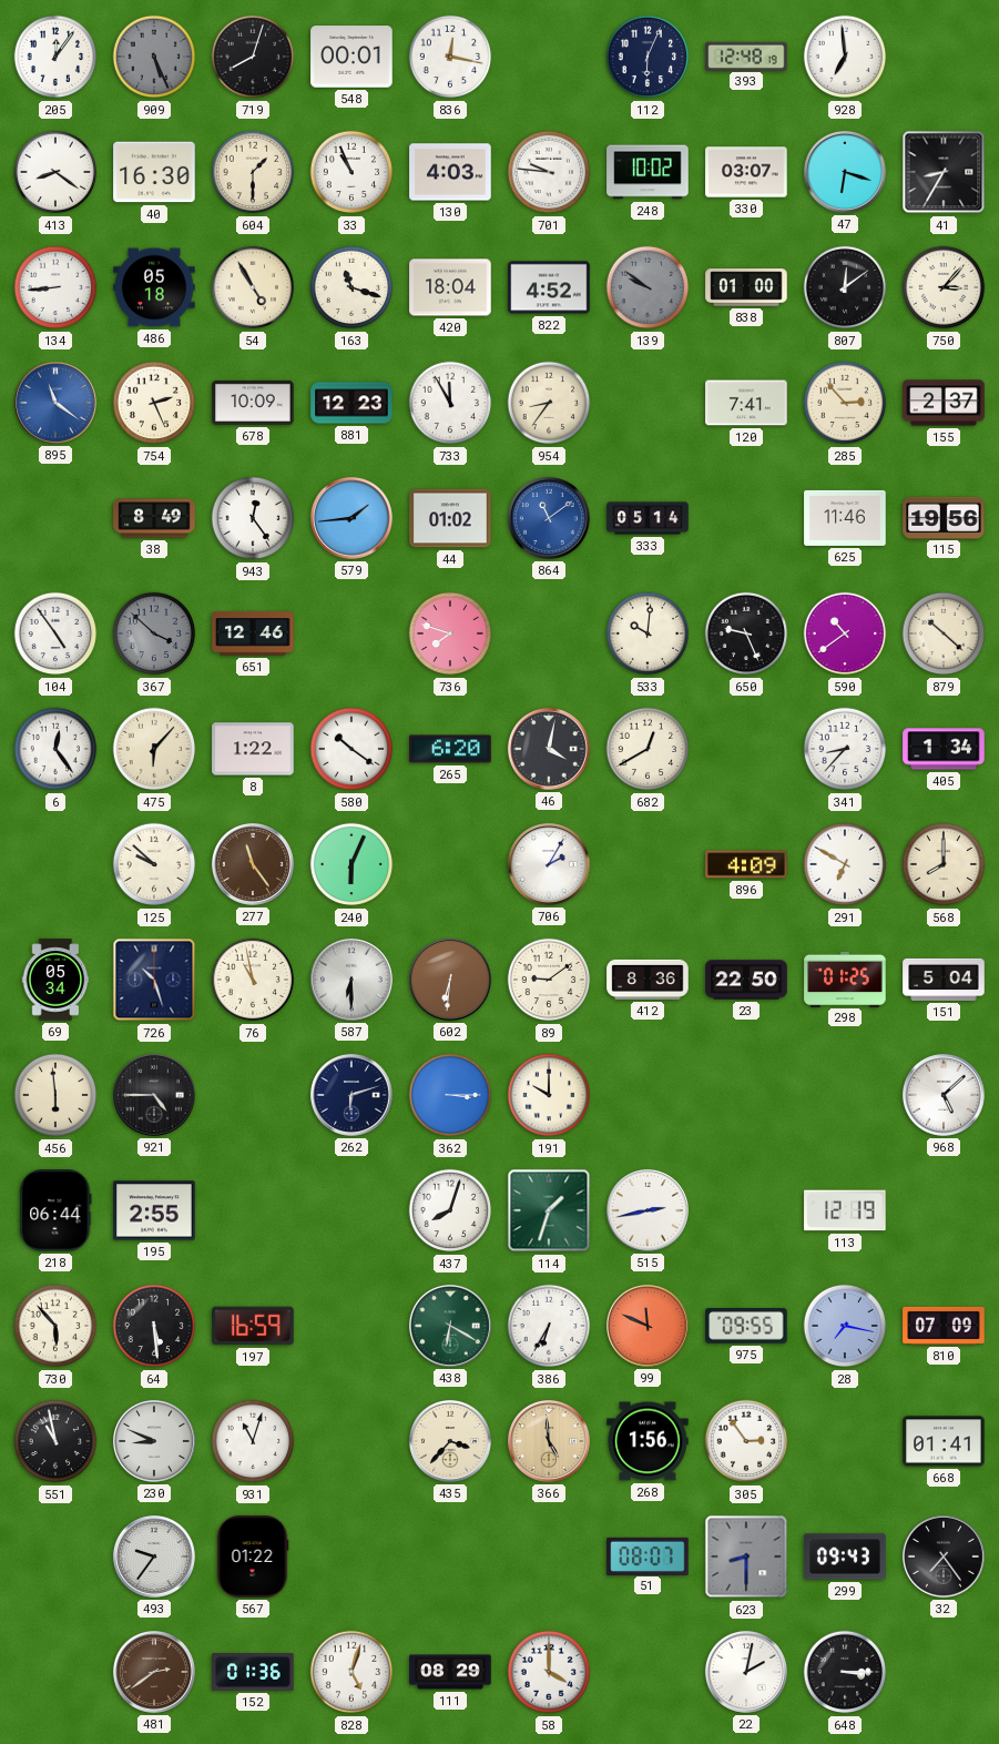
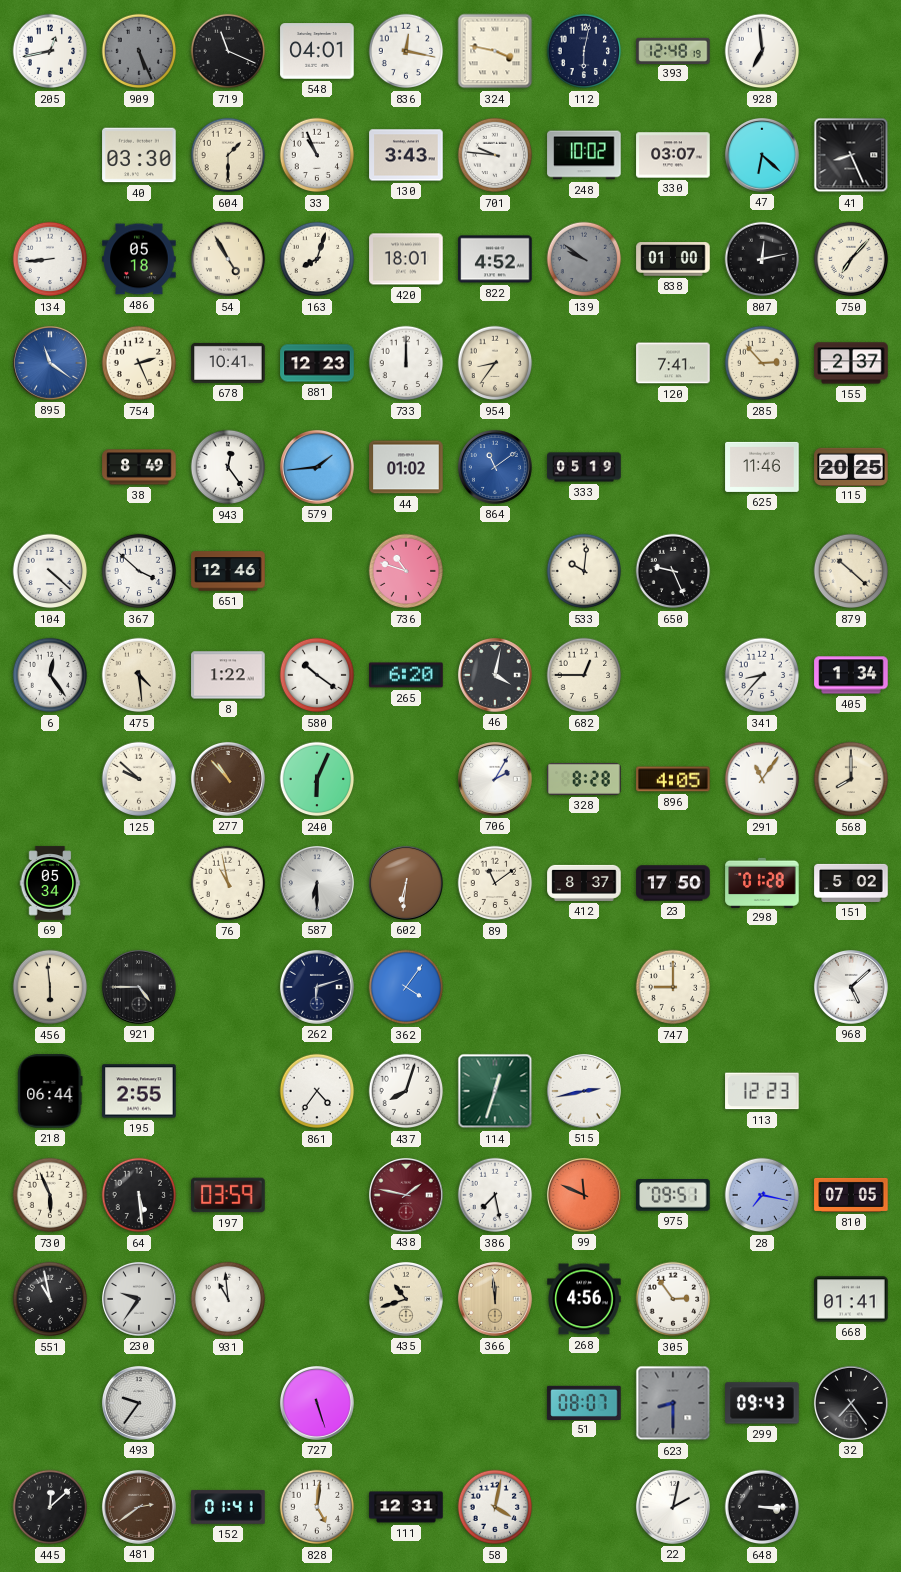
205: 12:06 -> 12:43 (50, 51)
719: 8:03 -> 11:19 (228, 51)
548: 00:01 -> 04:01 (317, 51)
324: none -> 3:47 (495, 51)
112: 6:04 -> 6:02 (584, 51)
413: 8:21 -> none (55, 172)
40: 16:30 -> 03:30 (139, 155)
130: 4:03 -> 3:43 (406, 155)
47: 6:18 -> 6:22 (762, 155)
41: 8:35 -> 8:26 (851, 155)
163: 11:18 -> 8:03 (317, 259)
420: 18:04 -> 18:01 (406, 259)
807: 12:09 -> 12:13 (762, 259)
750: 3:07 -> 7:07 (851, 259)
678: 10:09 -> 10:41 (228, 363)
733: 11:55 -> 12:00 (406, 363)
333: 05:14 -> 05:19 (584, 467)
115: 19:56 -> 20:25 (851, 466)
104: 4:54 -> 4:22 (50, 571)
367 dial: grey -> white (139, 571)
736: 7:48 -> 10:48 (406, 571)
590: 10:39 -> none (845, 633)
475: 6:07 -> 4:29 (139, 675)
682: 12:40 -> 12:45 (584, 675)
277: 11:24 -> 10:53 (228, 779)
328: none -> 8:28 (584, 779)
896: 4:09 -> 4:05 (673, 779)
291: 6:50 -> 11:06 (762, 779)
726: 10:27 -> none (154, 980)
89: 9:09 -> 11:09 (495, 883)
412: 8:36 -> 8:37 (584, 883)
23: 22:50 -> 17:50 (673, 883)
298: 01:25 -> 01:28 (762, 882)
151: 5:04 -> 5:02 (851, 883)
362: 3:15 -> 4:06 (406, 987)
191: 10:00 -> none (549, 1095)
747: none -> 9:00 (673, 987)
861: none -> 4:36 (317, 1091)
114: 1:33 -> 12:33 (495, 1091)
113: 12:19 -> 12:23 (762, 1091)
730: 5:53 -> 5:56 (50, 1195)
197: 16:59 -> 03:59 (228, 1195)
438: 6:20 -> 1:47 (406, 1195)
438 dial: green -> burgundy (406, 1195)
386: 6:35 -> 7:28 (495, 1195)
975: 09:55 -> 09:51 (673, 1196)
810: 07:09 -> 07:05 (851, 1195)
230: 8:49 -> 9:36 (139, 1299)
931: 11:03 -> 10:59 (228, 1299)
435: 3:37 -> 10:42 (406, 1299)
366: 4:59 -> 11:59 (495, 1299)
268: 1:56 -> 4:56 (584, 1299)
567: 01:22 -> none (253, 1557)
727: none -> 5:27 (317, 1403)
445: none -> 12:08 (50, 1507)
152: 01:36 -> 01:41 (228, 1507)
828: 5:03 -> 5:01 (317, 1507)
111: 08:29 -> 12:31 (406, 1507)
58: 4:00 -> 4:02 (495, 1507)
